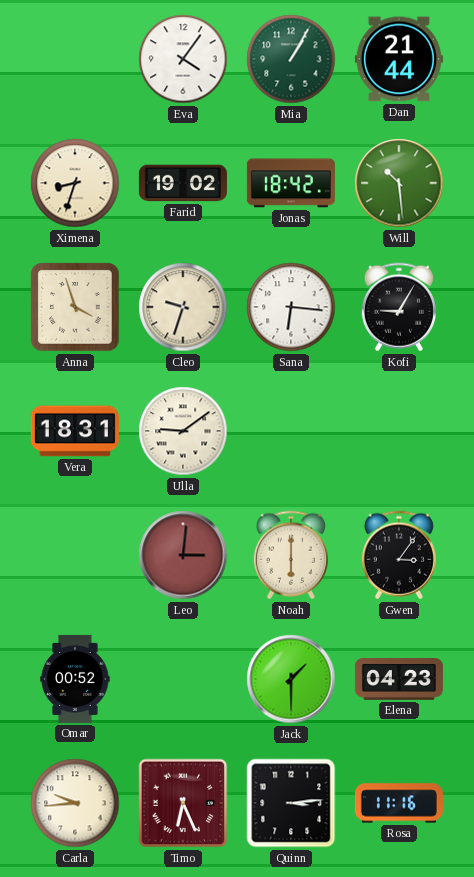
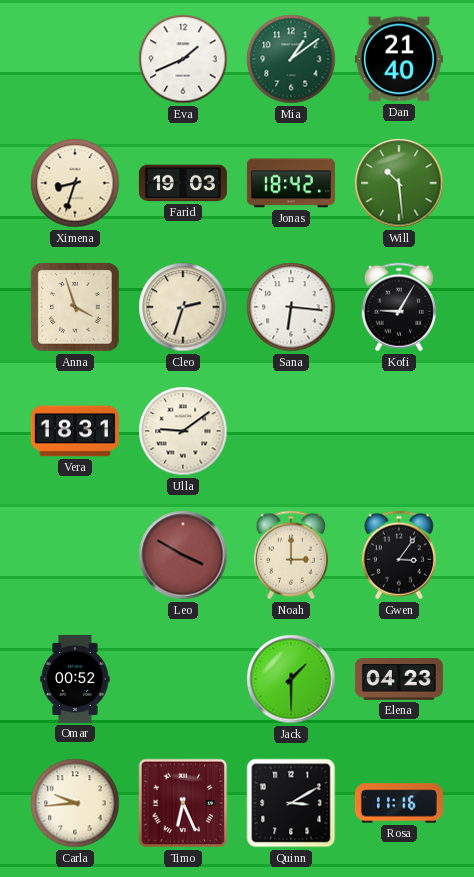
Eva: 4:06 -> 1:41 (183, 59)
Mia: 1:05 -> 1:09 (291, 59)
Dan: 21:44 -> 21:40 (399, 59)
Farid: 19:02 -> 19:03 (183, 183)
Cleo: 9:33 -> 2:33 (183, 307)
Leo: 3:01 -> 3:50 (183, 555)
Noah: 6:00 -> 3:00 (291, 555)
Quinn: 3:14 -> 3:10 (291, 803)
